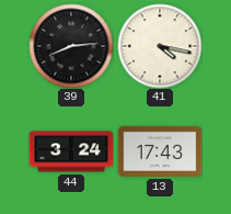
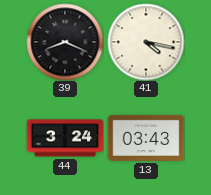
39: 8:14 -> 8:19 (65, 42)
13: 17:43 -> 03:43 (146, 138)
